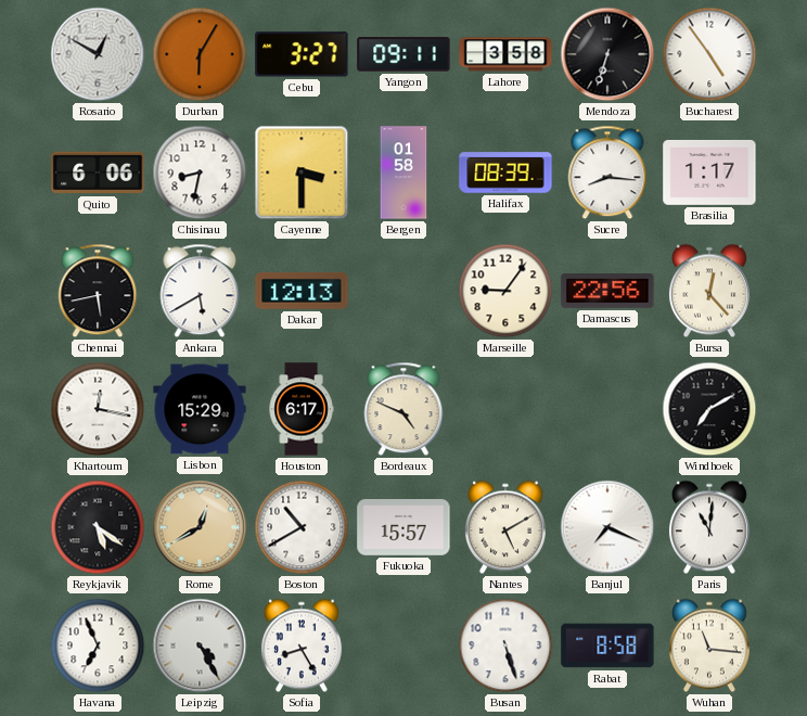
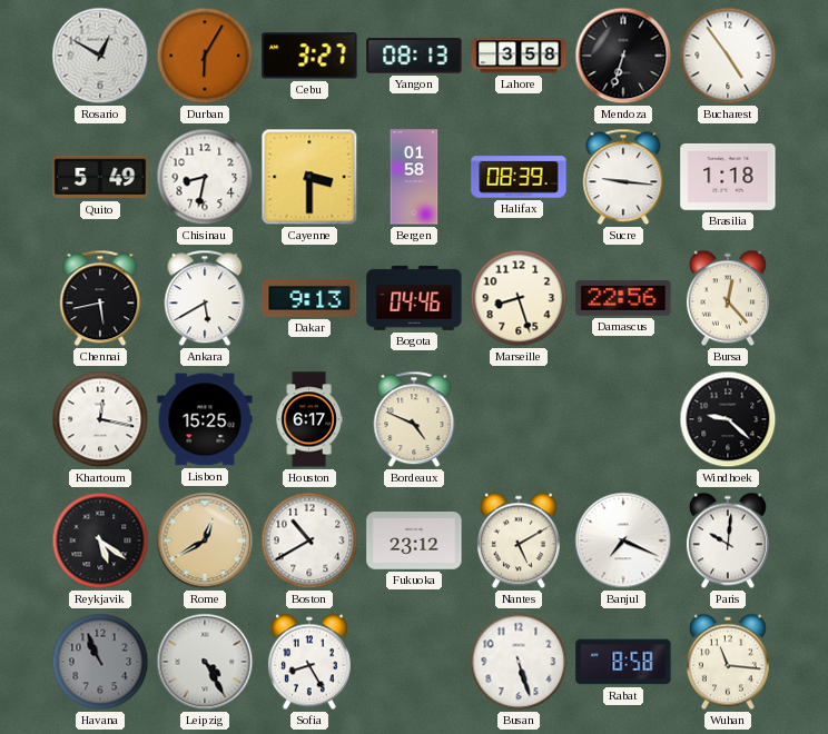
Yangon: 09:11 -> 08:13 (414, 56)
Quito: 6:06 -> 5:49 (100, 177)
Sucre: 8:16 -> 9:16 (623, 177)
Brasilia: 1:17 -> 1:18 (728, 177)
Dakar: 12:13 -> 9:13 (309, 299)
Bogota: none -> 04:46 (414, 298)
Marseille: 9:06 -> 8:27 (519, 298)
Lisbon: 15:29 -> 15:25 (205, 419)
Windhoek: 7:10 -> 9:22 (728, 419)
Fukuoka: 15:57 -> 23:12 (414, 542)
Paris: 11:01 -> 10:01 (728, 540)
Havana: 6:56 -> 10:56 (100, 662)
Havana dial: white -> grey (100, 662)
